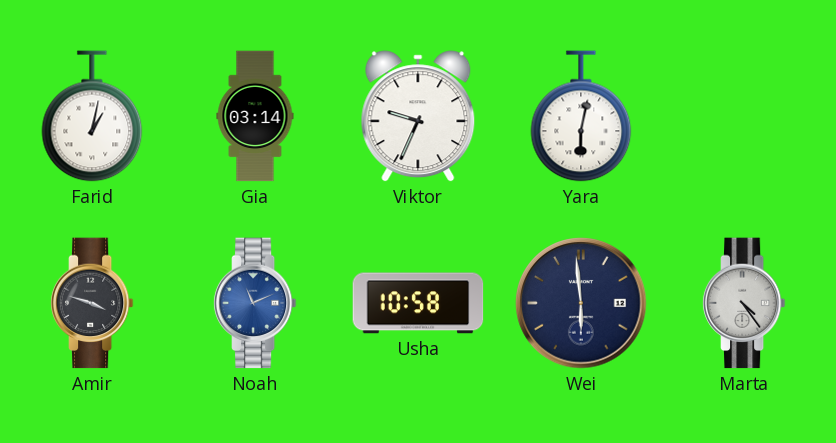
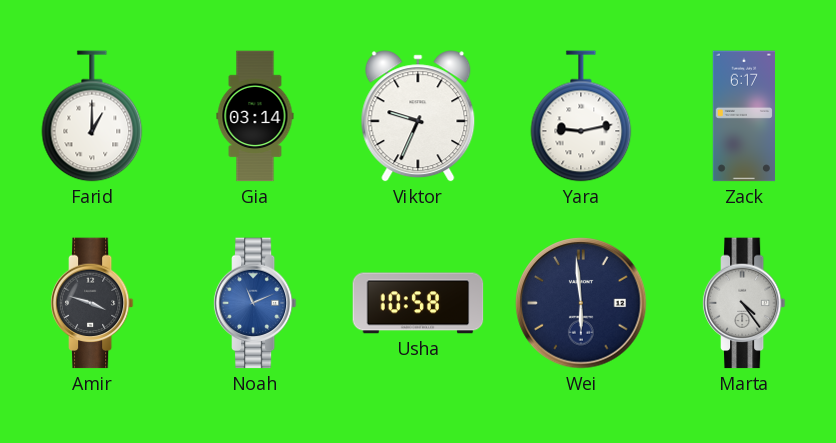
Farid: 1:02 -> 1:00 (92, 116)
Yara: 6:02 -> 9:13 (581, 116)
Zack: none -> 6:17 (743, 116)
